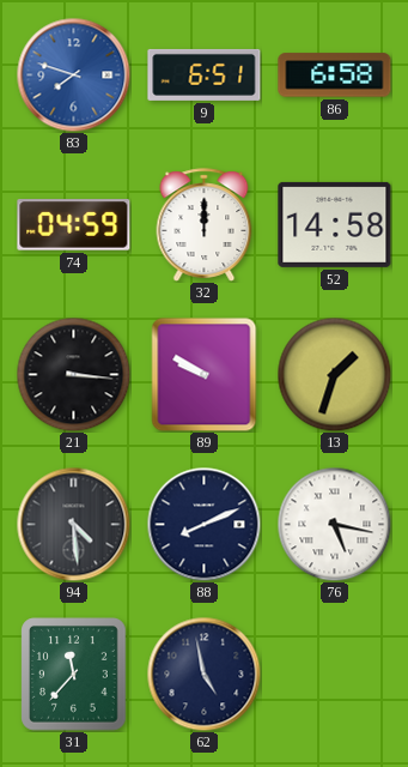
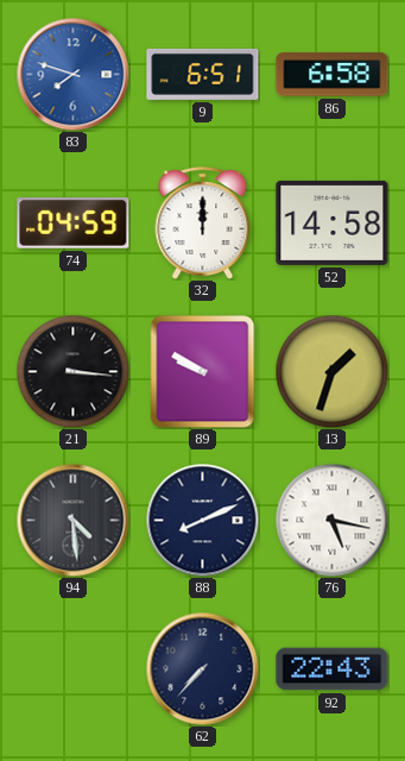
31: 11:37 -> none (74, 675)
62: 4:58 -> 7:37 (202, 668)
92: none -> 22:43 (333, 669)
